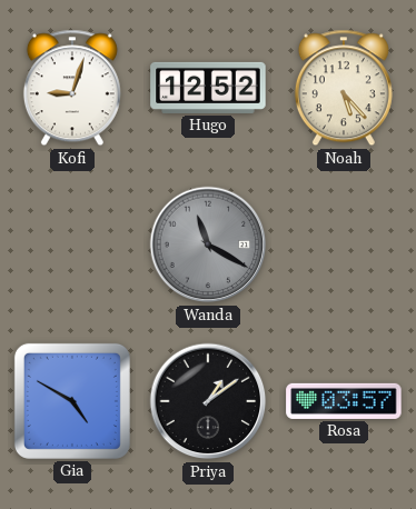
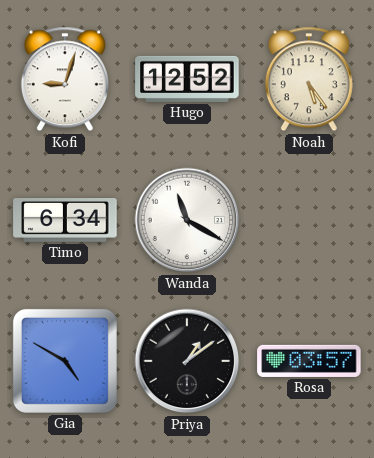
Noah: 5:23 -> 5:24 (309, 79)
Timo: none -> 6:34 (65, 221)
Wanda dial: grey -> white (187, 220)
